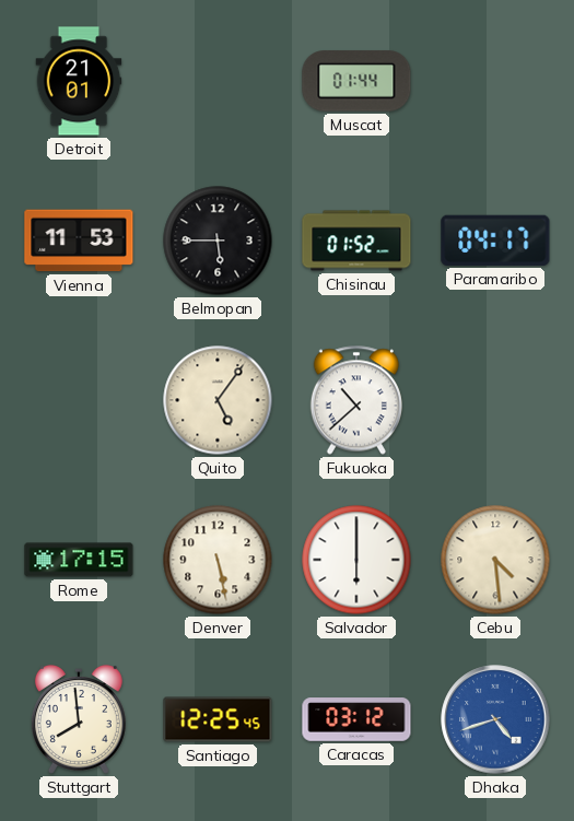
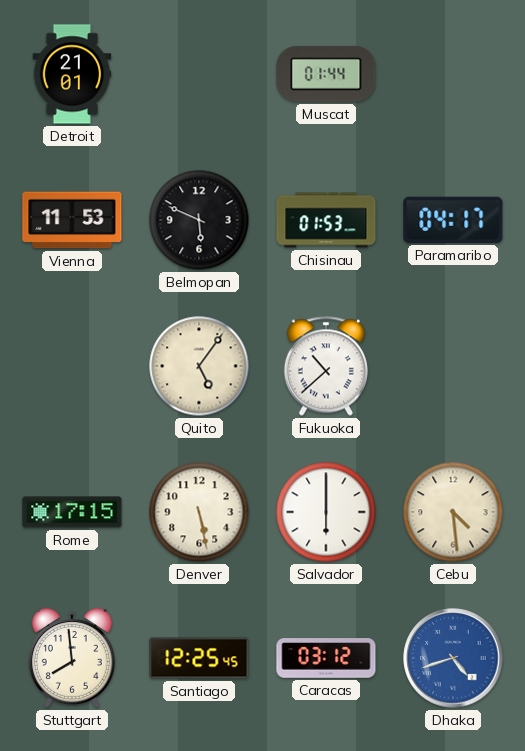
Belmopan: 5:45 -> 5:49 (199, 220)
Chisinau: 01:52 -> 01:53 (326, 220)
